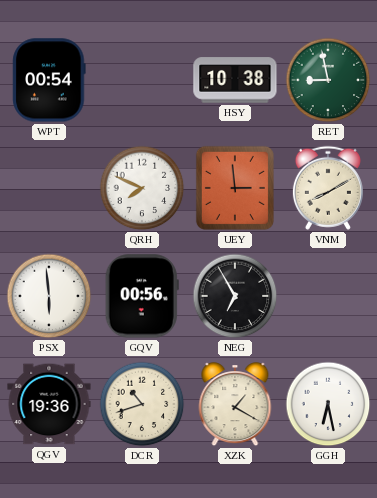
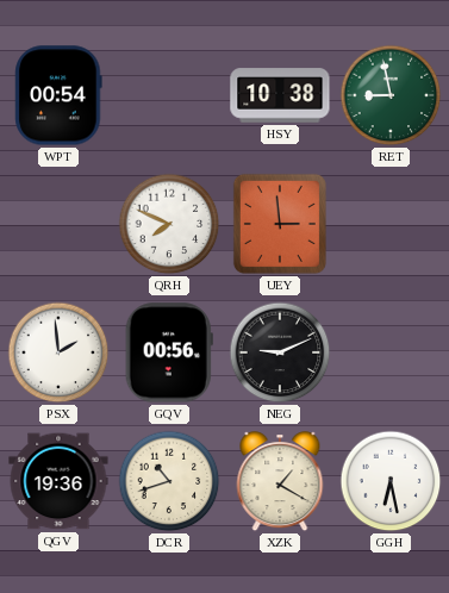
VNM: 8:10 -> none (328, 188)
PSX: 5:59 -> 1:59 (58, 352)
NEG: 6:55 -> 9:11 (280, 352)
